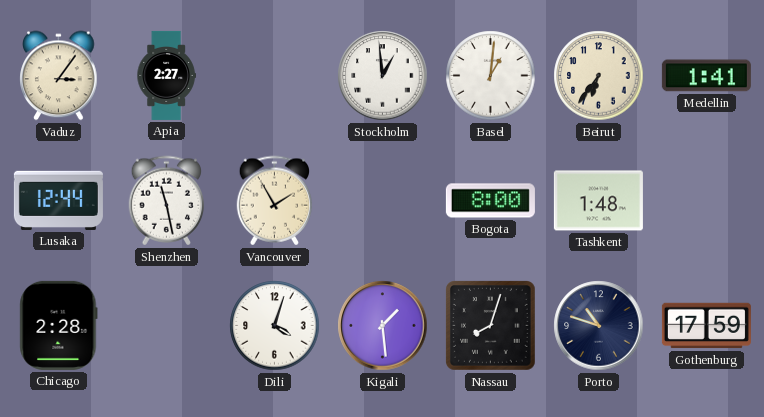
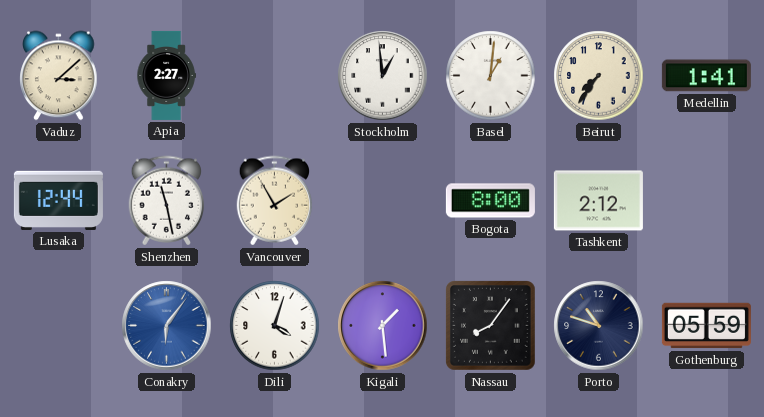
Vaduz: 3:06 -> 3:08 (59, 76)
Beirut: 6:36 -> 7:36 (599, 76)
Tashkent: 1:48 -> 2:12 (598, 201)
Chicago: 2:28 -> none (59, 325)
Conakry: none -> 6:06 (167, 326)
Nassau: 8:03 -> 8:06 (491, 326)
Gothenburg: 17:59 -> 05:59 (706, 326)
